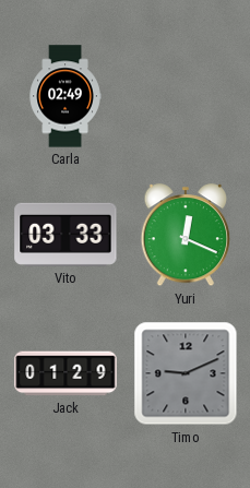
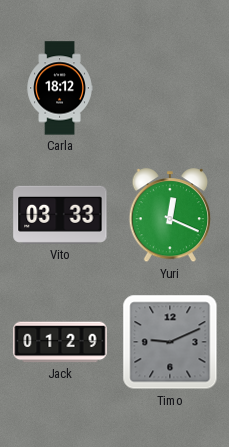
Carla: 02:49 -> 18:12 (60, 88)
